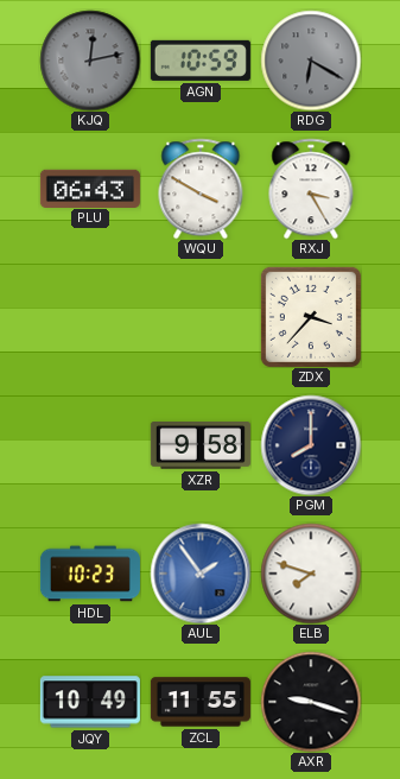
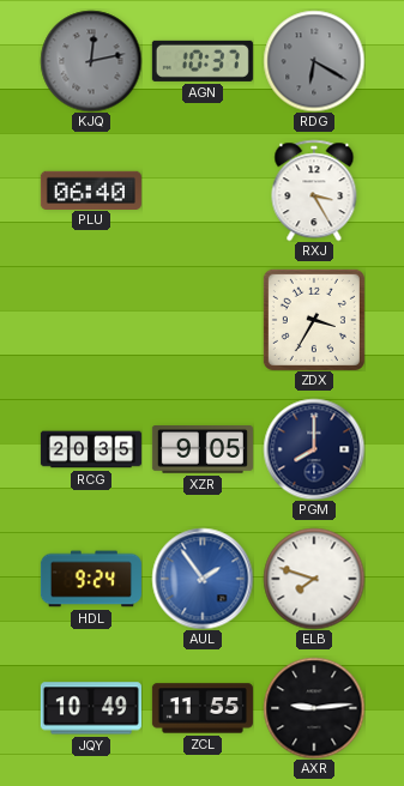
AGN: 10:59 -> 10:37 (203, 61)
PLU: 06:43 -> 06:40 (91, 189)
WQU: 3:50 -> none (201, 189)
ZDX: 3:37 -> 3:35 (314, 320)
RCG: none -> 20:35 (91, 449)
XZR: 9:58 -> 9:05 (203, 449)
HDL: 10:23 -> 9:24 (91, 579)
AXR: 9:18 -> 9:14 (314, 708)
